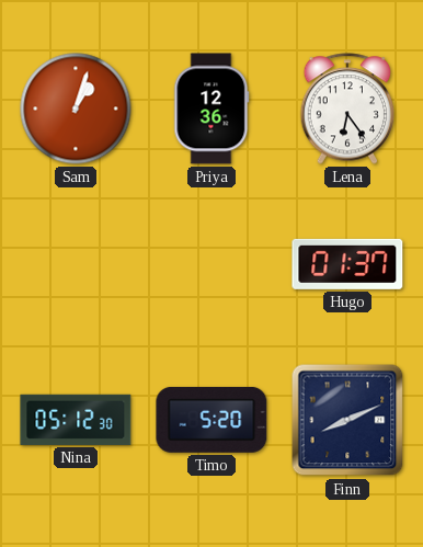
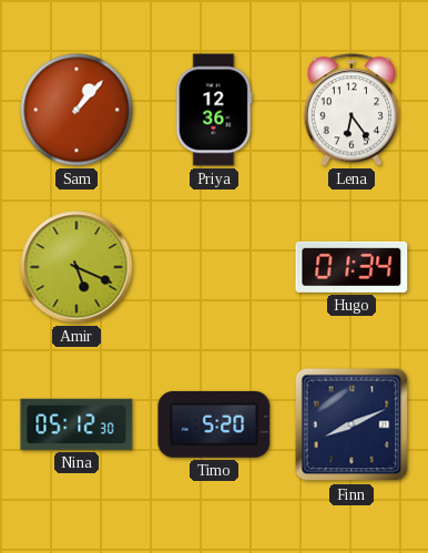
Sam: 1:03 -> 1:07 (77, 110)
Amir: none -> 5:19 (77, 267)
Hugo: 01:37 -> 01:34 (351, 267)
